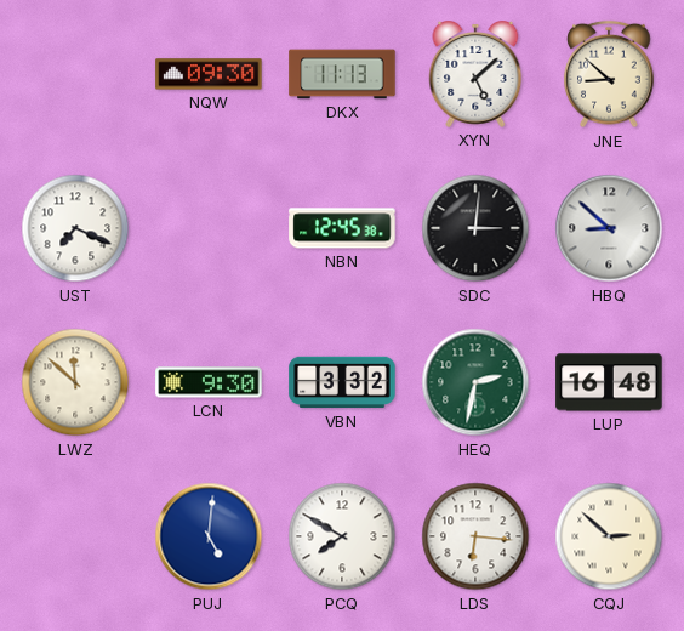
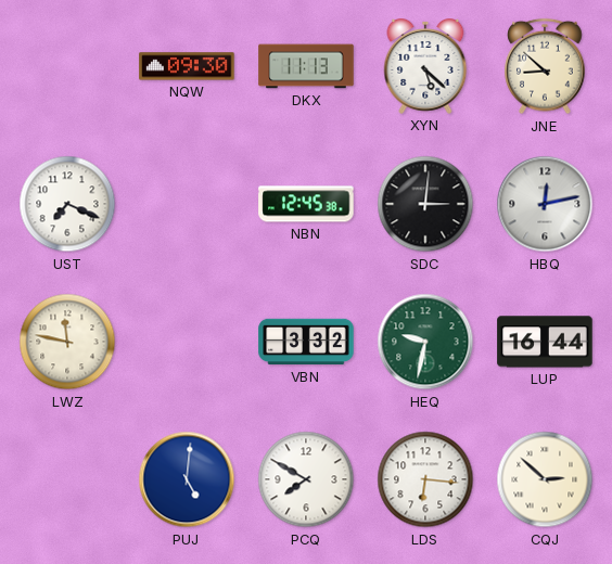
XYN: 5:08 -> 5:22 (425, 67)
HBQ: 8:52 -> 12:13 (545, 204)
LWZ: 11:52 -> 11:47 (67, 342)
LCN: 9:30 -> none (209, 382)
HEQ: 2:32 -> 9:32 (425, 342)
LUP: 16:48 -> 16:44 (545, 342)
